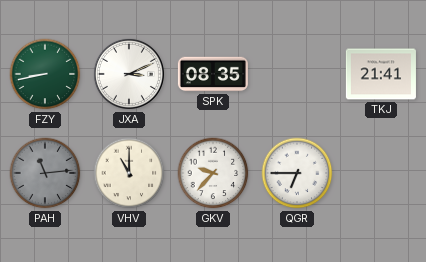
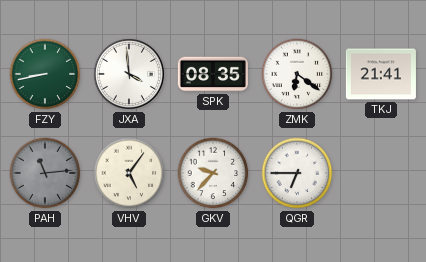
JXA: 3:11 -> 3:59 (129, 74)
ZMK: none -> 6:21 (297, 74)
VHV: 11:00 -> 5:06 (129, 173)
